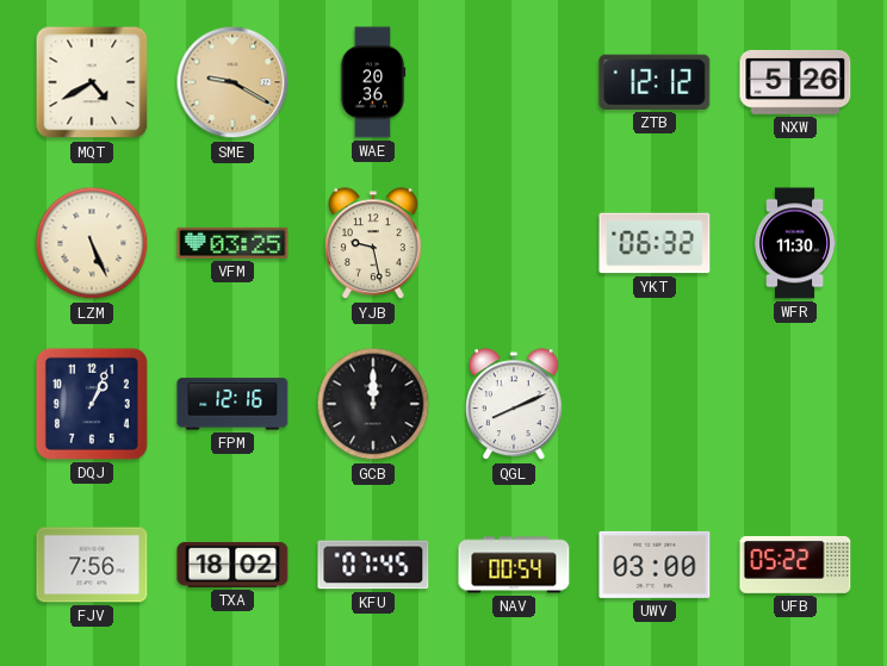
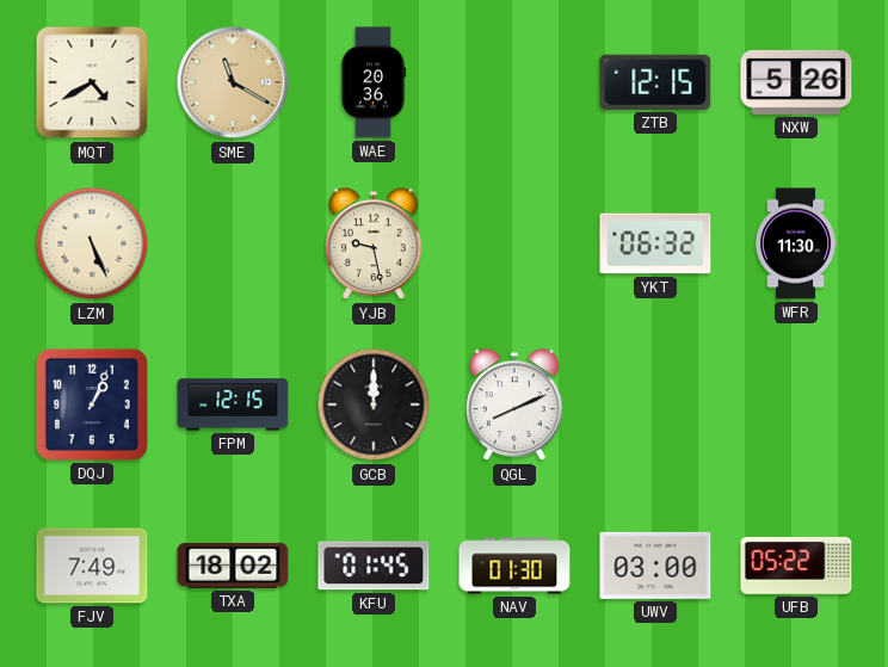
SME: 9:20 -> 11:20 (233, 82)
ZTB: 12:12 -> 12:15 (655, 82)
VFM: 03:25 -> none (232, 243)
FPM: 12:16 -> 12:15 (233, 404)
FJV: 7:56 -> 7:49 (92, 566)
KFU: 07:45 -> 01:45 (374, 566)
NAV: 00:54 -> 01:30 (514, 566)
